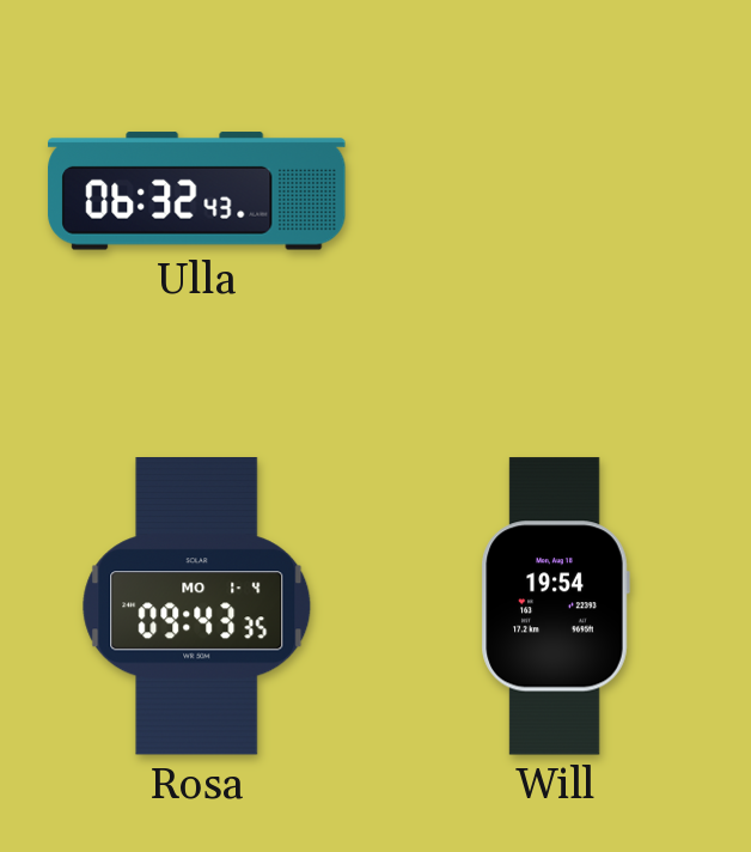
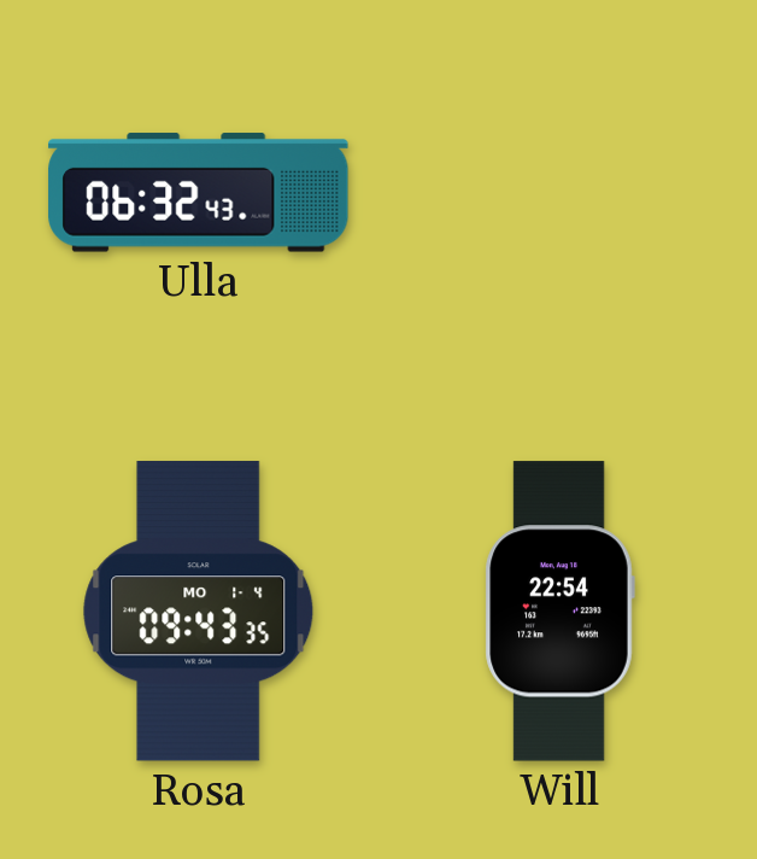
Will: 19:54 -> 22:54 (559, 612)
